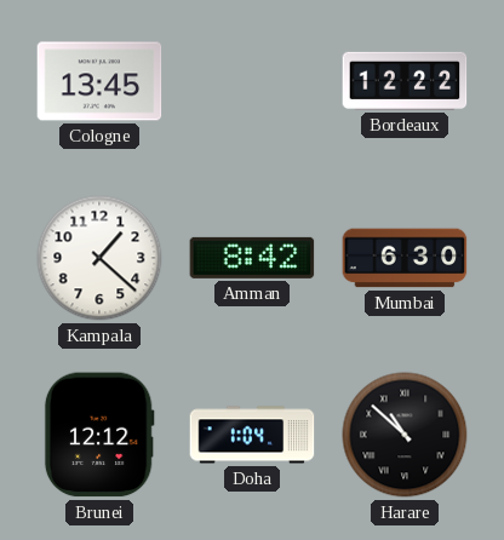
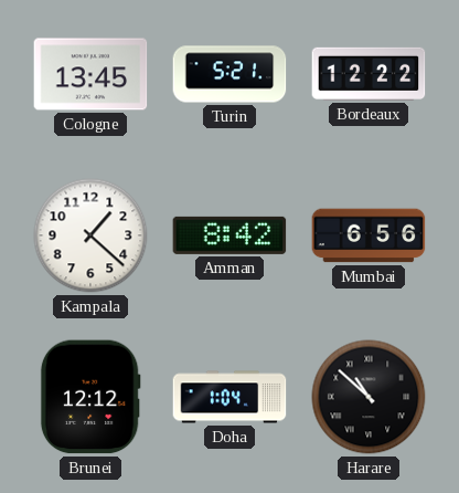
Turin: none -> 5:21 (229, 74)
Mumbai: 6:30 -> 6:56 (369, 235)
